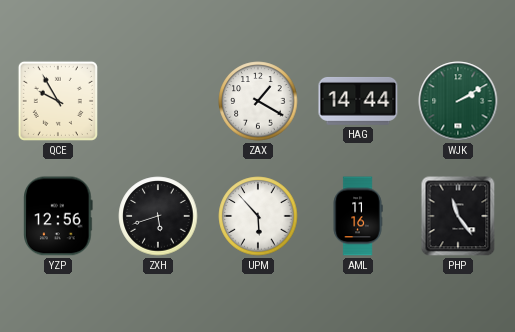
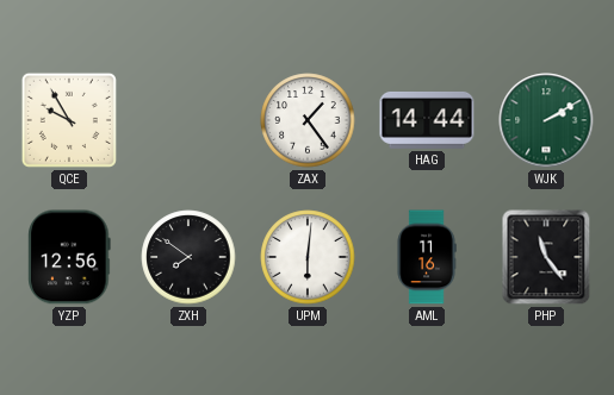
ZAX: 1:20 -> 1:24 (308, 120)
ZXH: 5:42 -> 7:51 (188, 257)
UPM: 5:53 -> 6:01 (308, 257)
